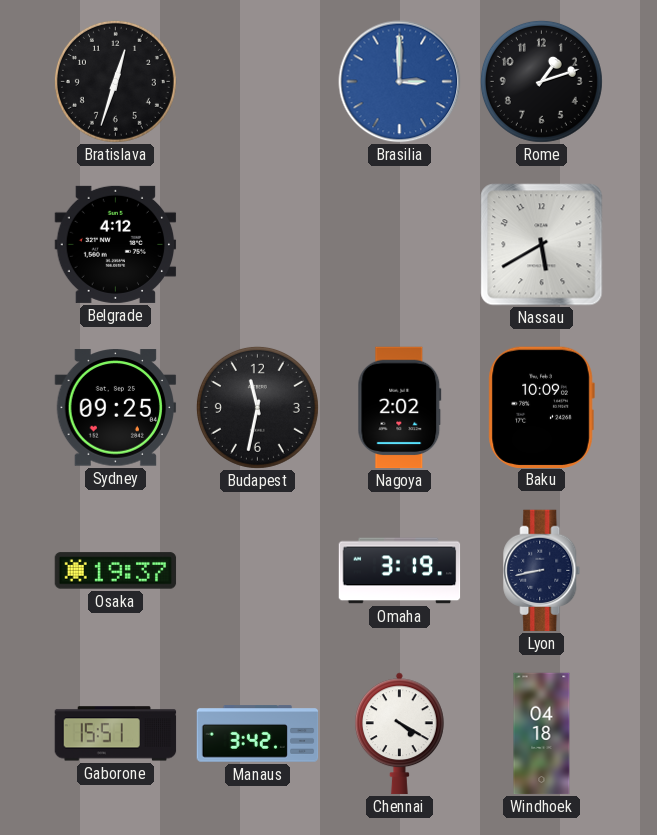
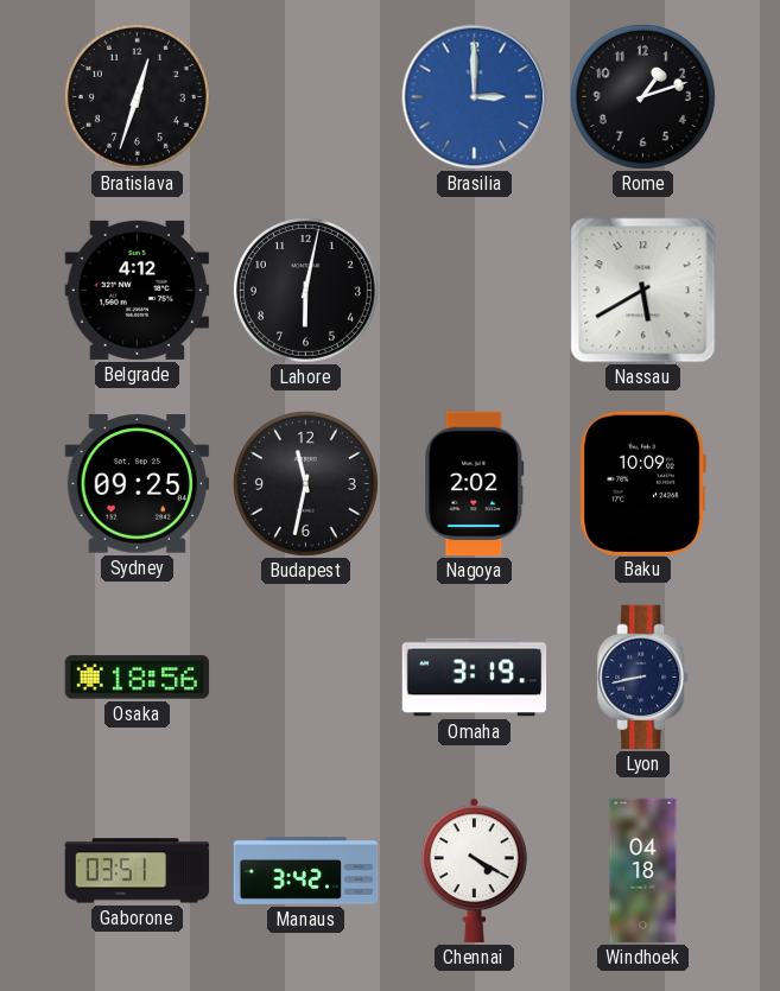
Lahore: none -> 6:02 (305, 290)
Osaka: 19:37 -> 18:56 (138, 678)
Gaborone: 15:51 -> 03:51 (138, 871)
